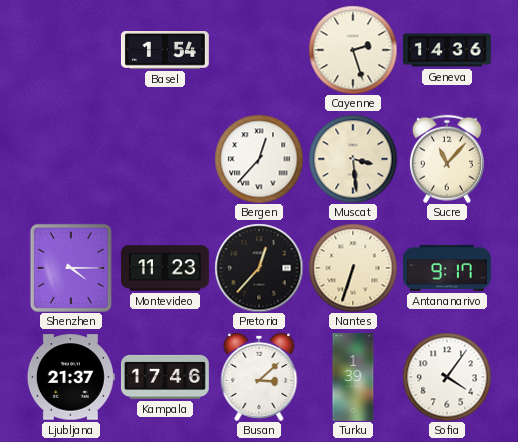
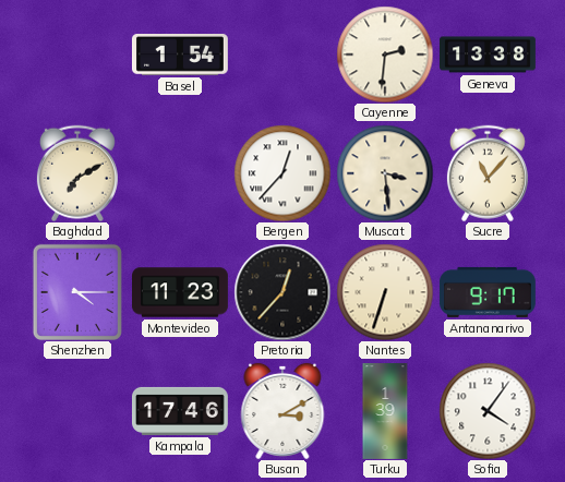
Cayenne: 2:27 -> 2:31 (385, 55)
Geneva: 14:36 -> 13:38 (489, 55)
Baghdad: none -> 7:10 (77, 173)
Ljubljana: 21:37 -> none (71, 377)
Busan: 3:08 -> 3:10 (282, 411)
